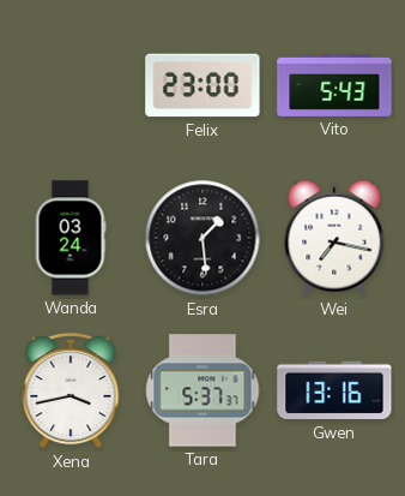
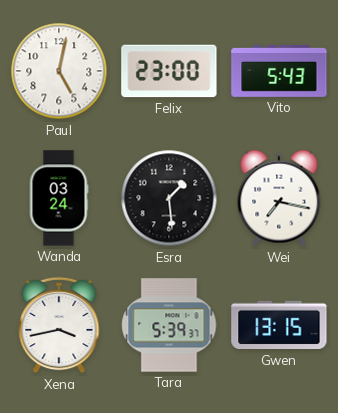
Paul: none -> 5:02 (59, 71)
Tara: 5:37 -> 5:39 (169, 325)
Gwen: 13:16 -> 13:15 (279, 325)
